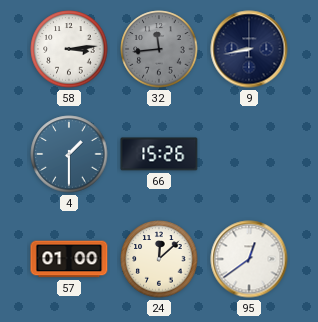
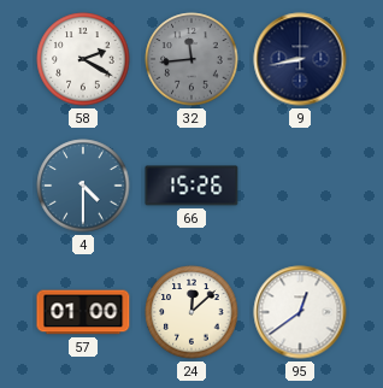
58: 3:14 -> 2:20 (83, 59)
4: 1:30 -> 4:30 (83, 186)
